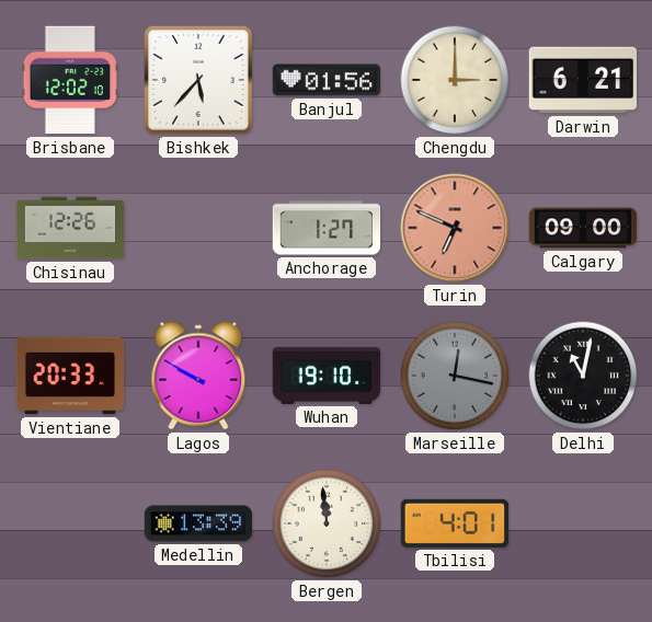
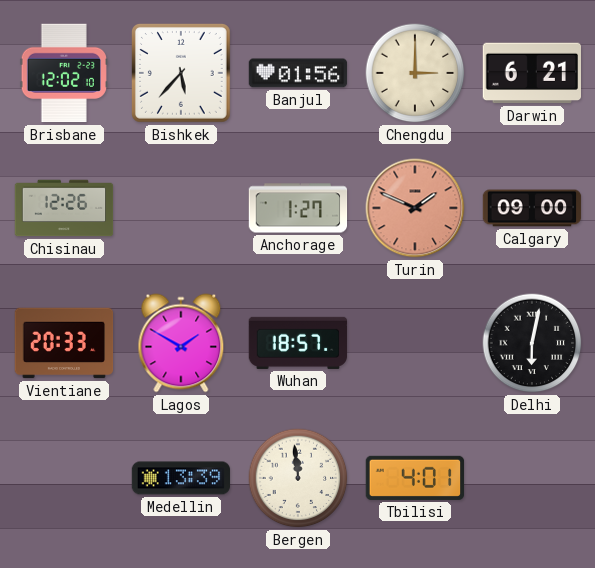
Turin: 6:49 -> 1:49 (415, 208)
Lagos: 9:50 -> 1:50 (181, 343)
Wuhan: 19:10 -> 18:57 (298, 343)
Marseille: 12:17 -> none (455, 376)
Delhi: 11:02 -> 6:02 (532, 343)
